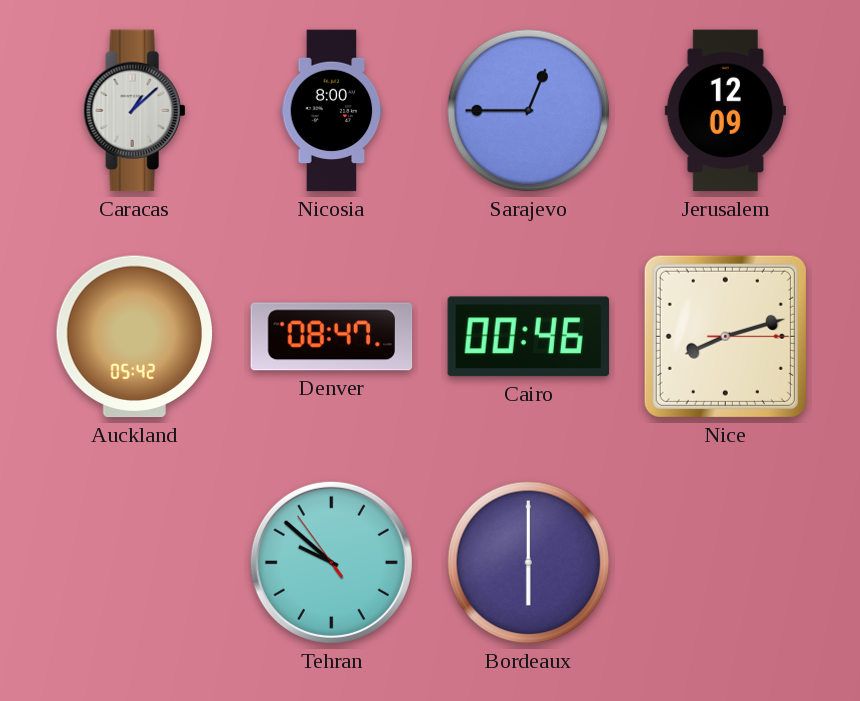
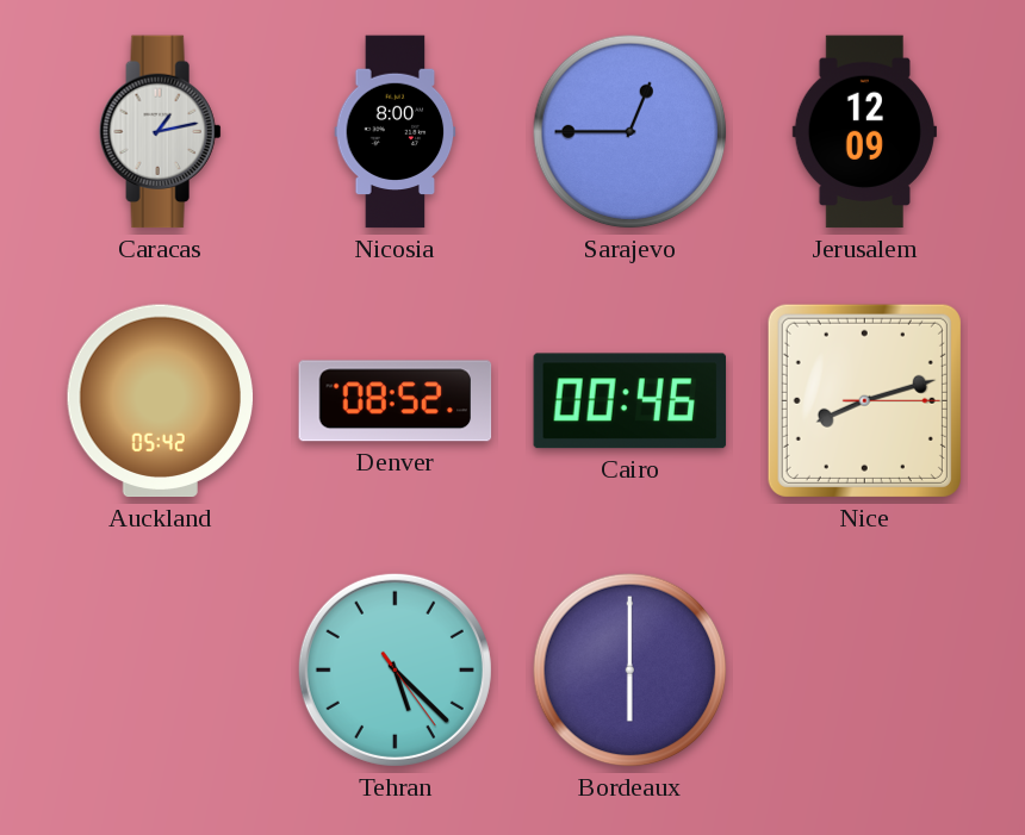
Caracas: 1:08 -> 1:13 (161, 132)
Denver: 08:47 -> 08:52 (396, 401)
Tehran: 9:51 -> 5:22 (395, 669)
